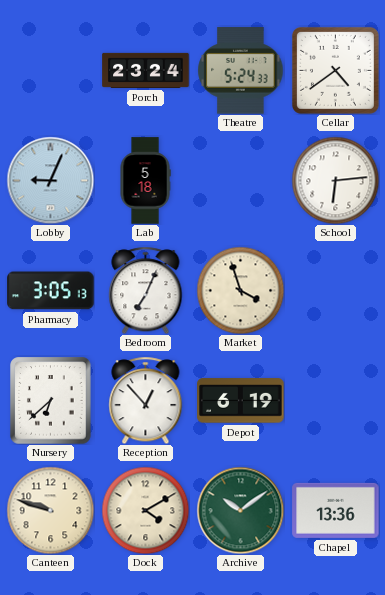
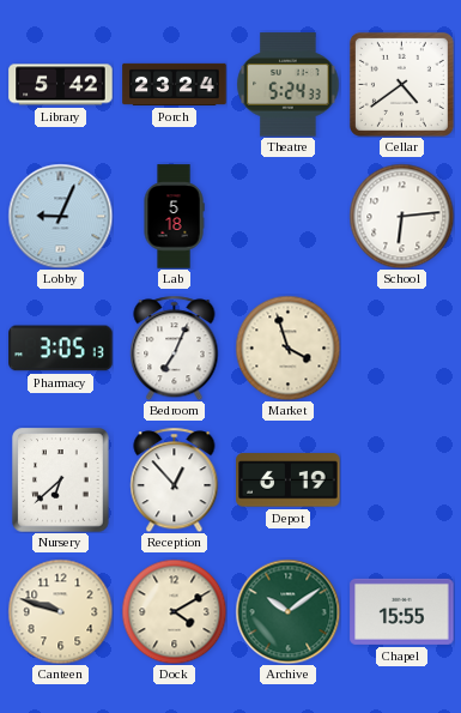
Library: none -> 5:42 (61, 85)
Chapel: 13:36 -> 15:55 (402, 611)
